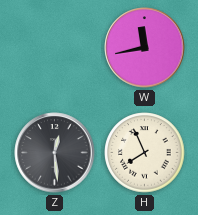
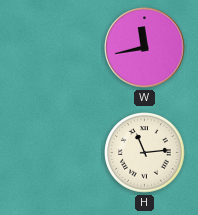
Z: 12:29 -> none (55, 153)
H: 7:56 -> 11:14 (145, 153)
